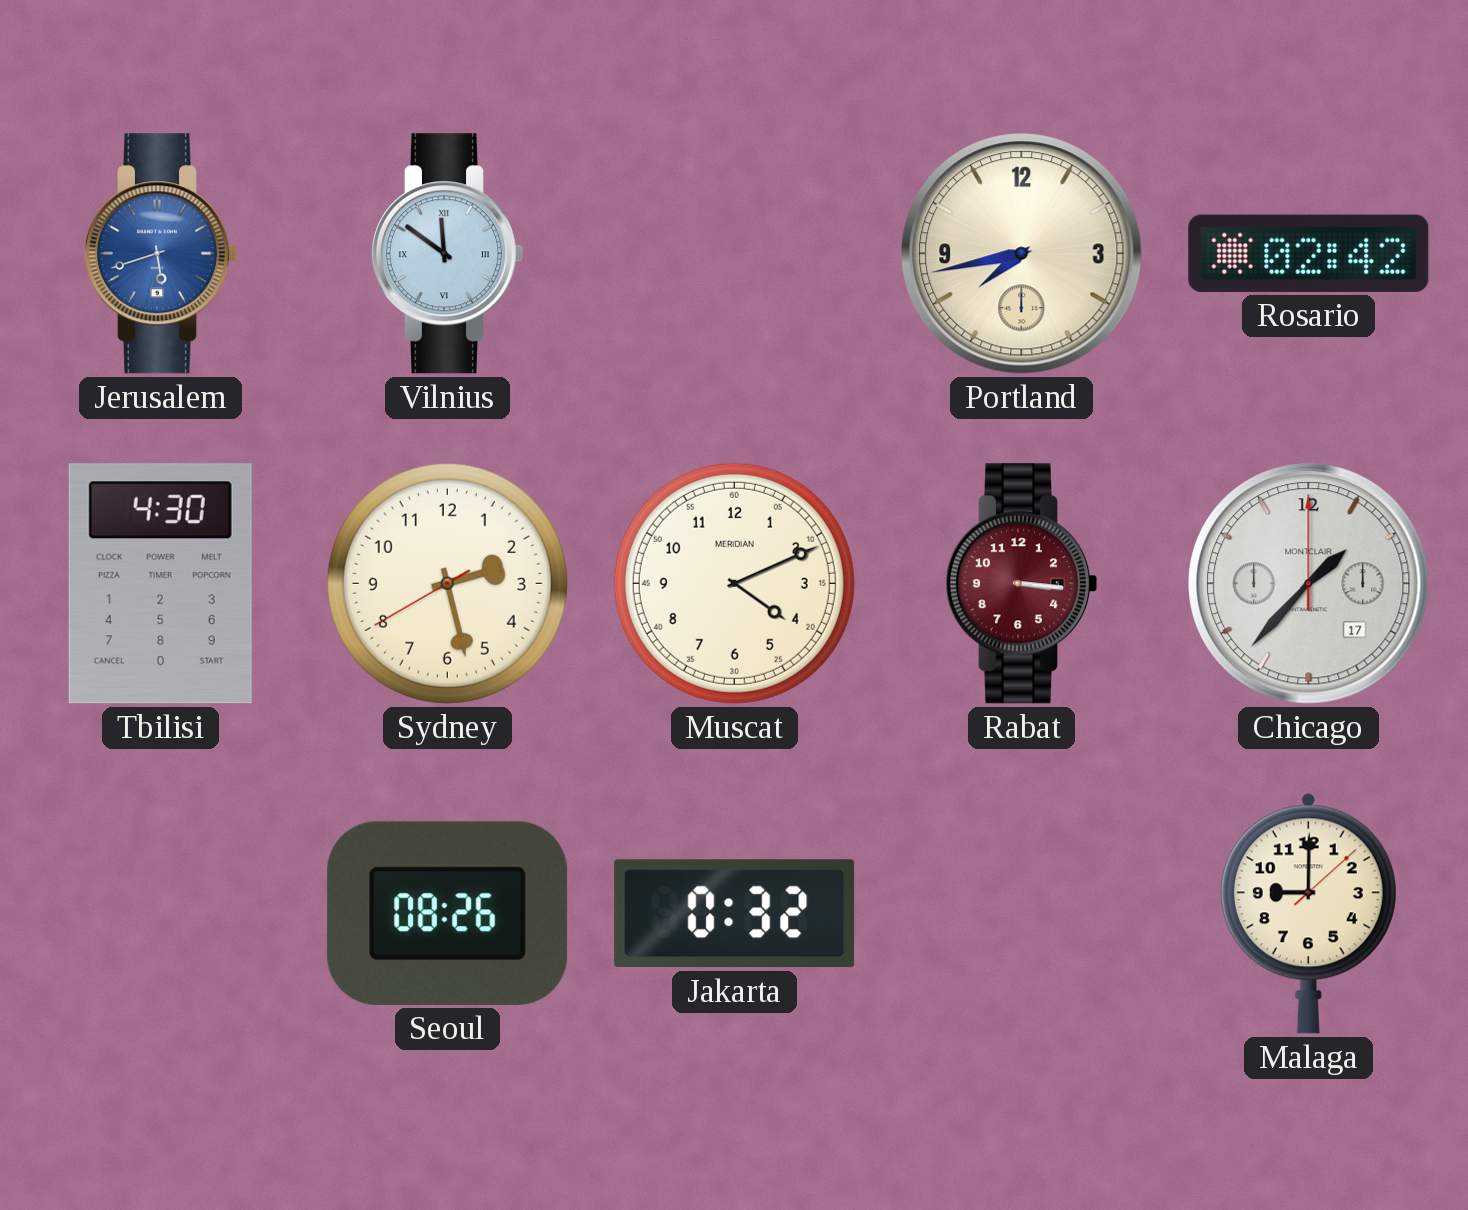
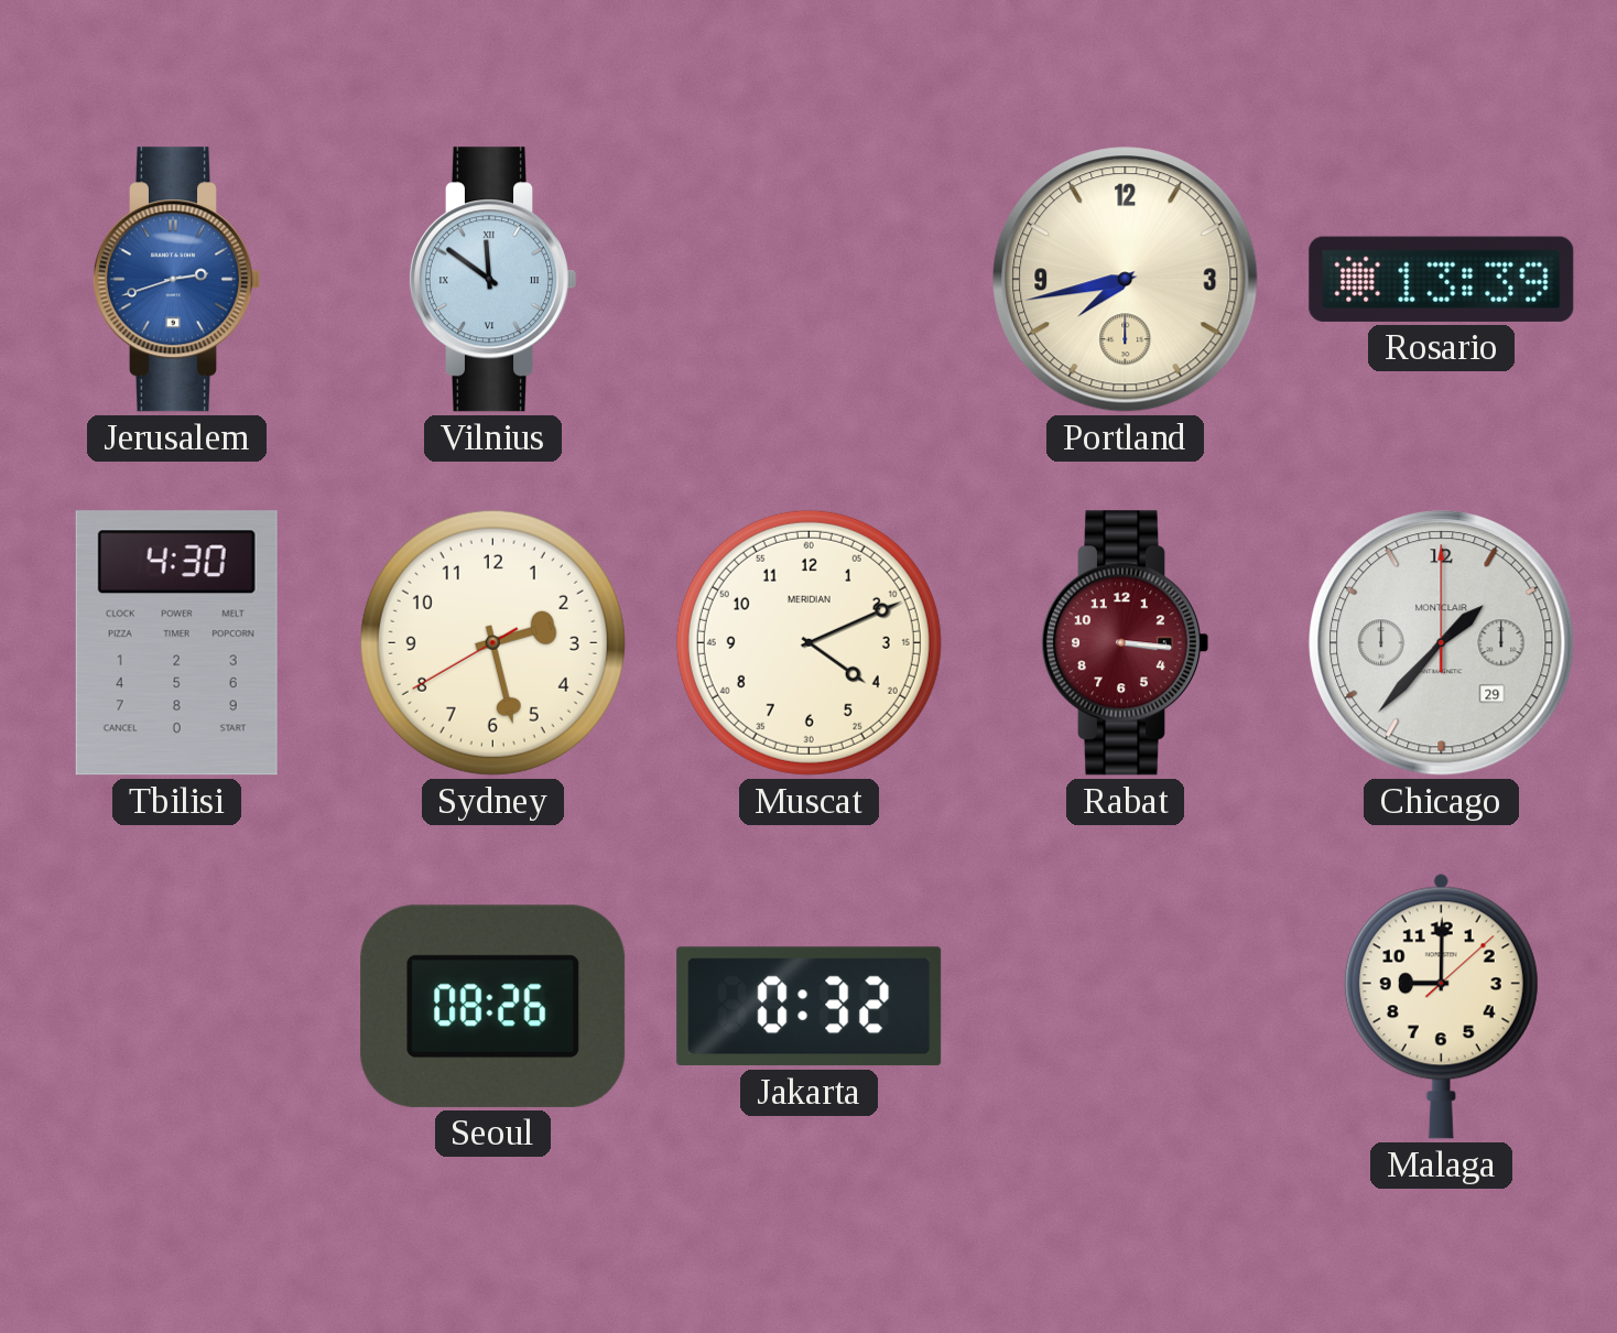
Jerusalem: 5:42 -> 2:42 (175, 280)
Rosario: 02:42 -> 13:39 (1442, 279)
Chicago date: 17 -> 29 (1442, 643)
